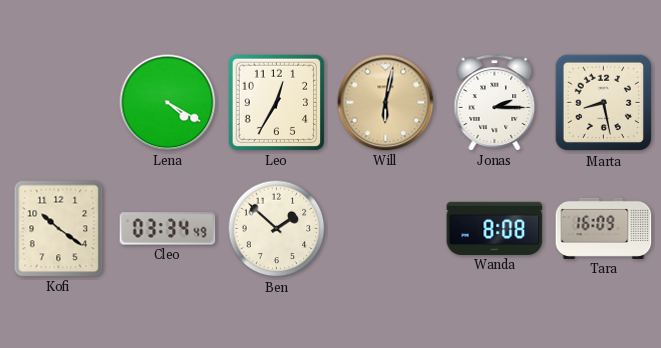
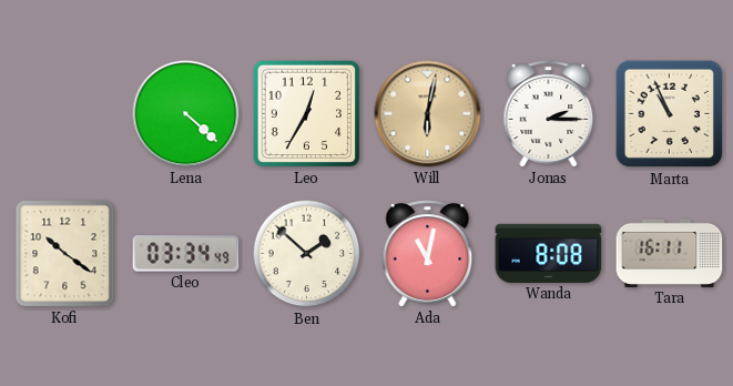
Lena: 4:20 -> 4:22 (186, 114)
Marta: 8:28 -> 10:56 (670, 114)
Ada: none -> 11:02 (428, 254)
Tara: 16:09 -> 16:11 (670, 253)
